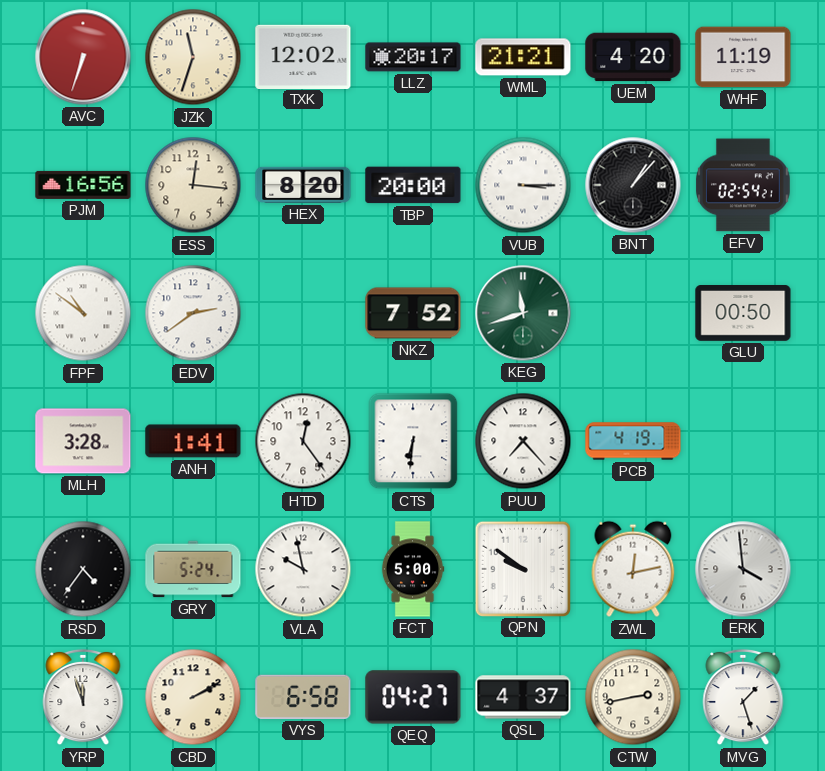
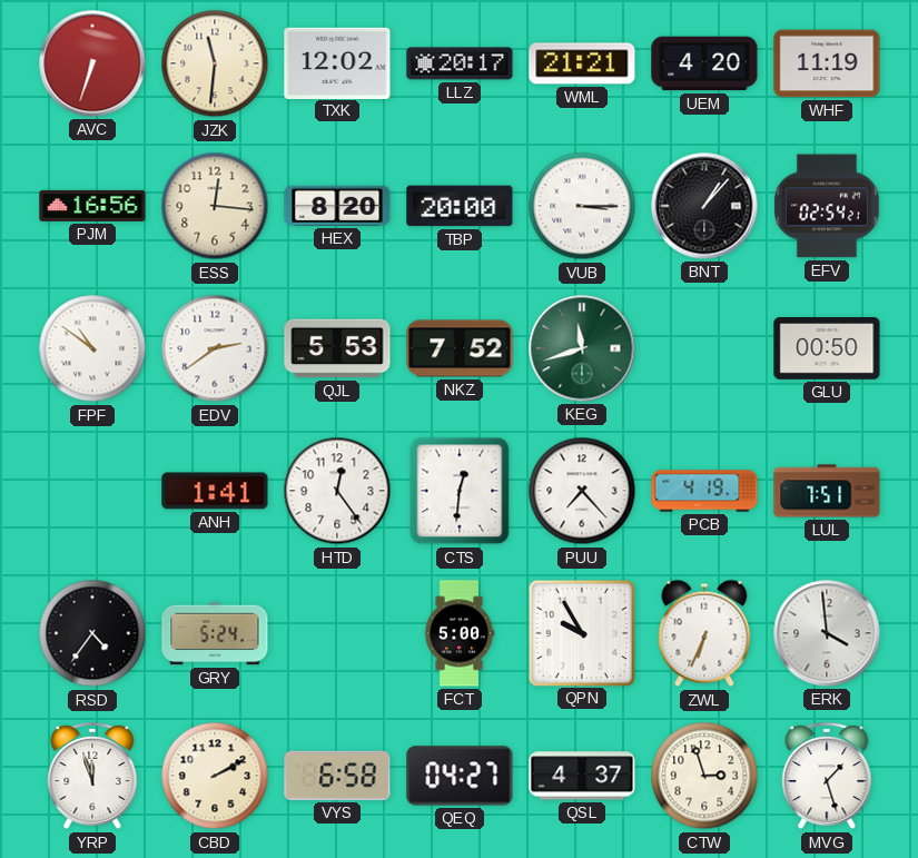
JZK: 11:33 -> 11:31 (215, 63)
QJL: none -> 5:53 (337, 348)
MLH: 3:28 -> none (83, 441)
CTS: 6:31 -> 12:31 (460, 491)
LUL: none -> 7:51 (827, 491)
VLA: 9:58 -> none (303, 569)
QPN: 9:51 -> 9:55 (581, 632)
ZWL: 12:13 -> 6:34 (704, 633)
CTW: 2:43 -> 2:57 (704, 776)
